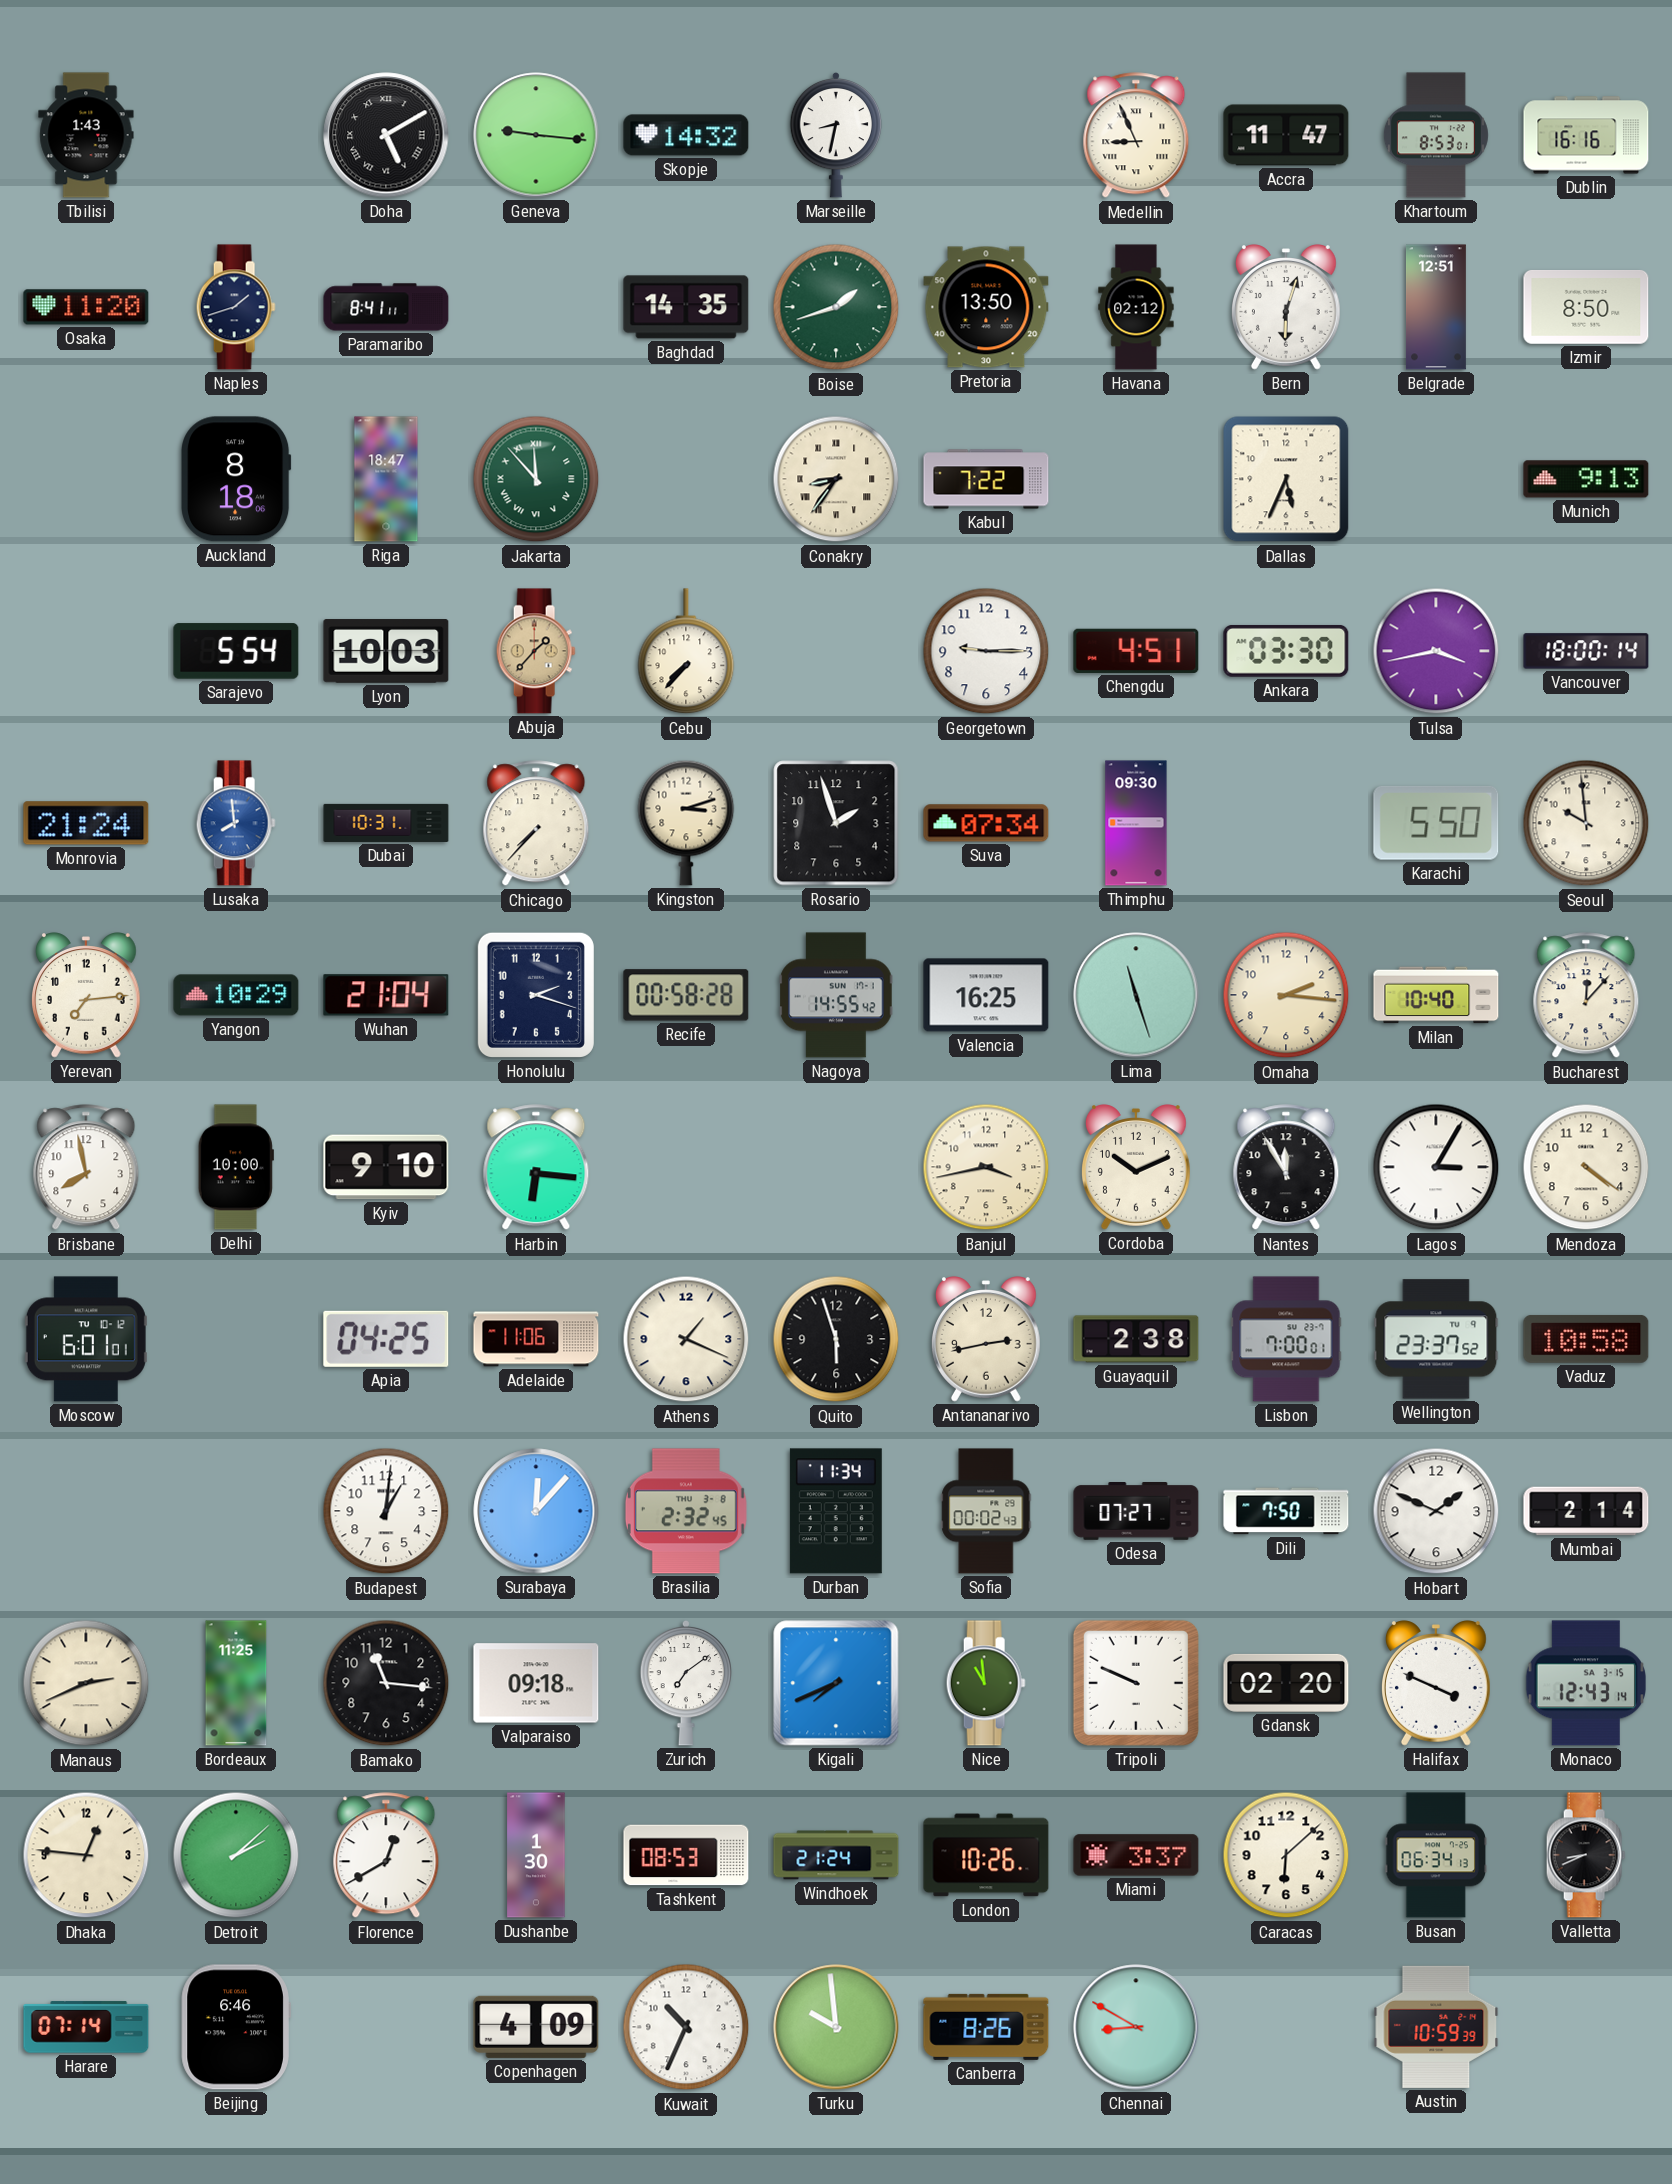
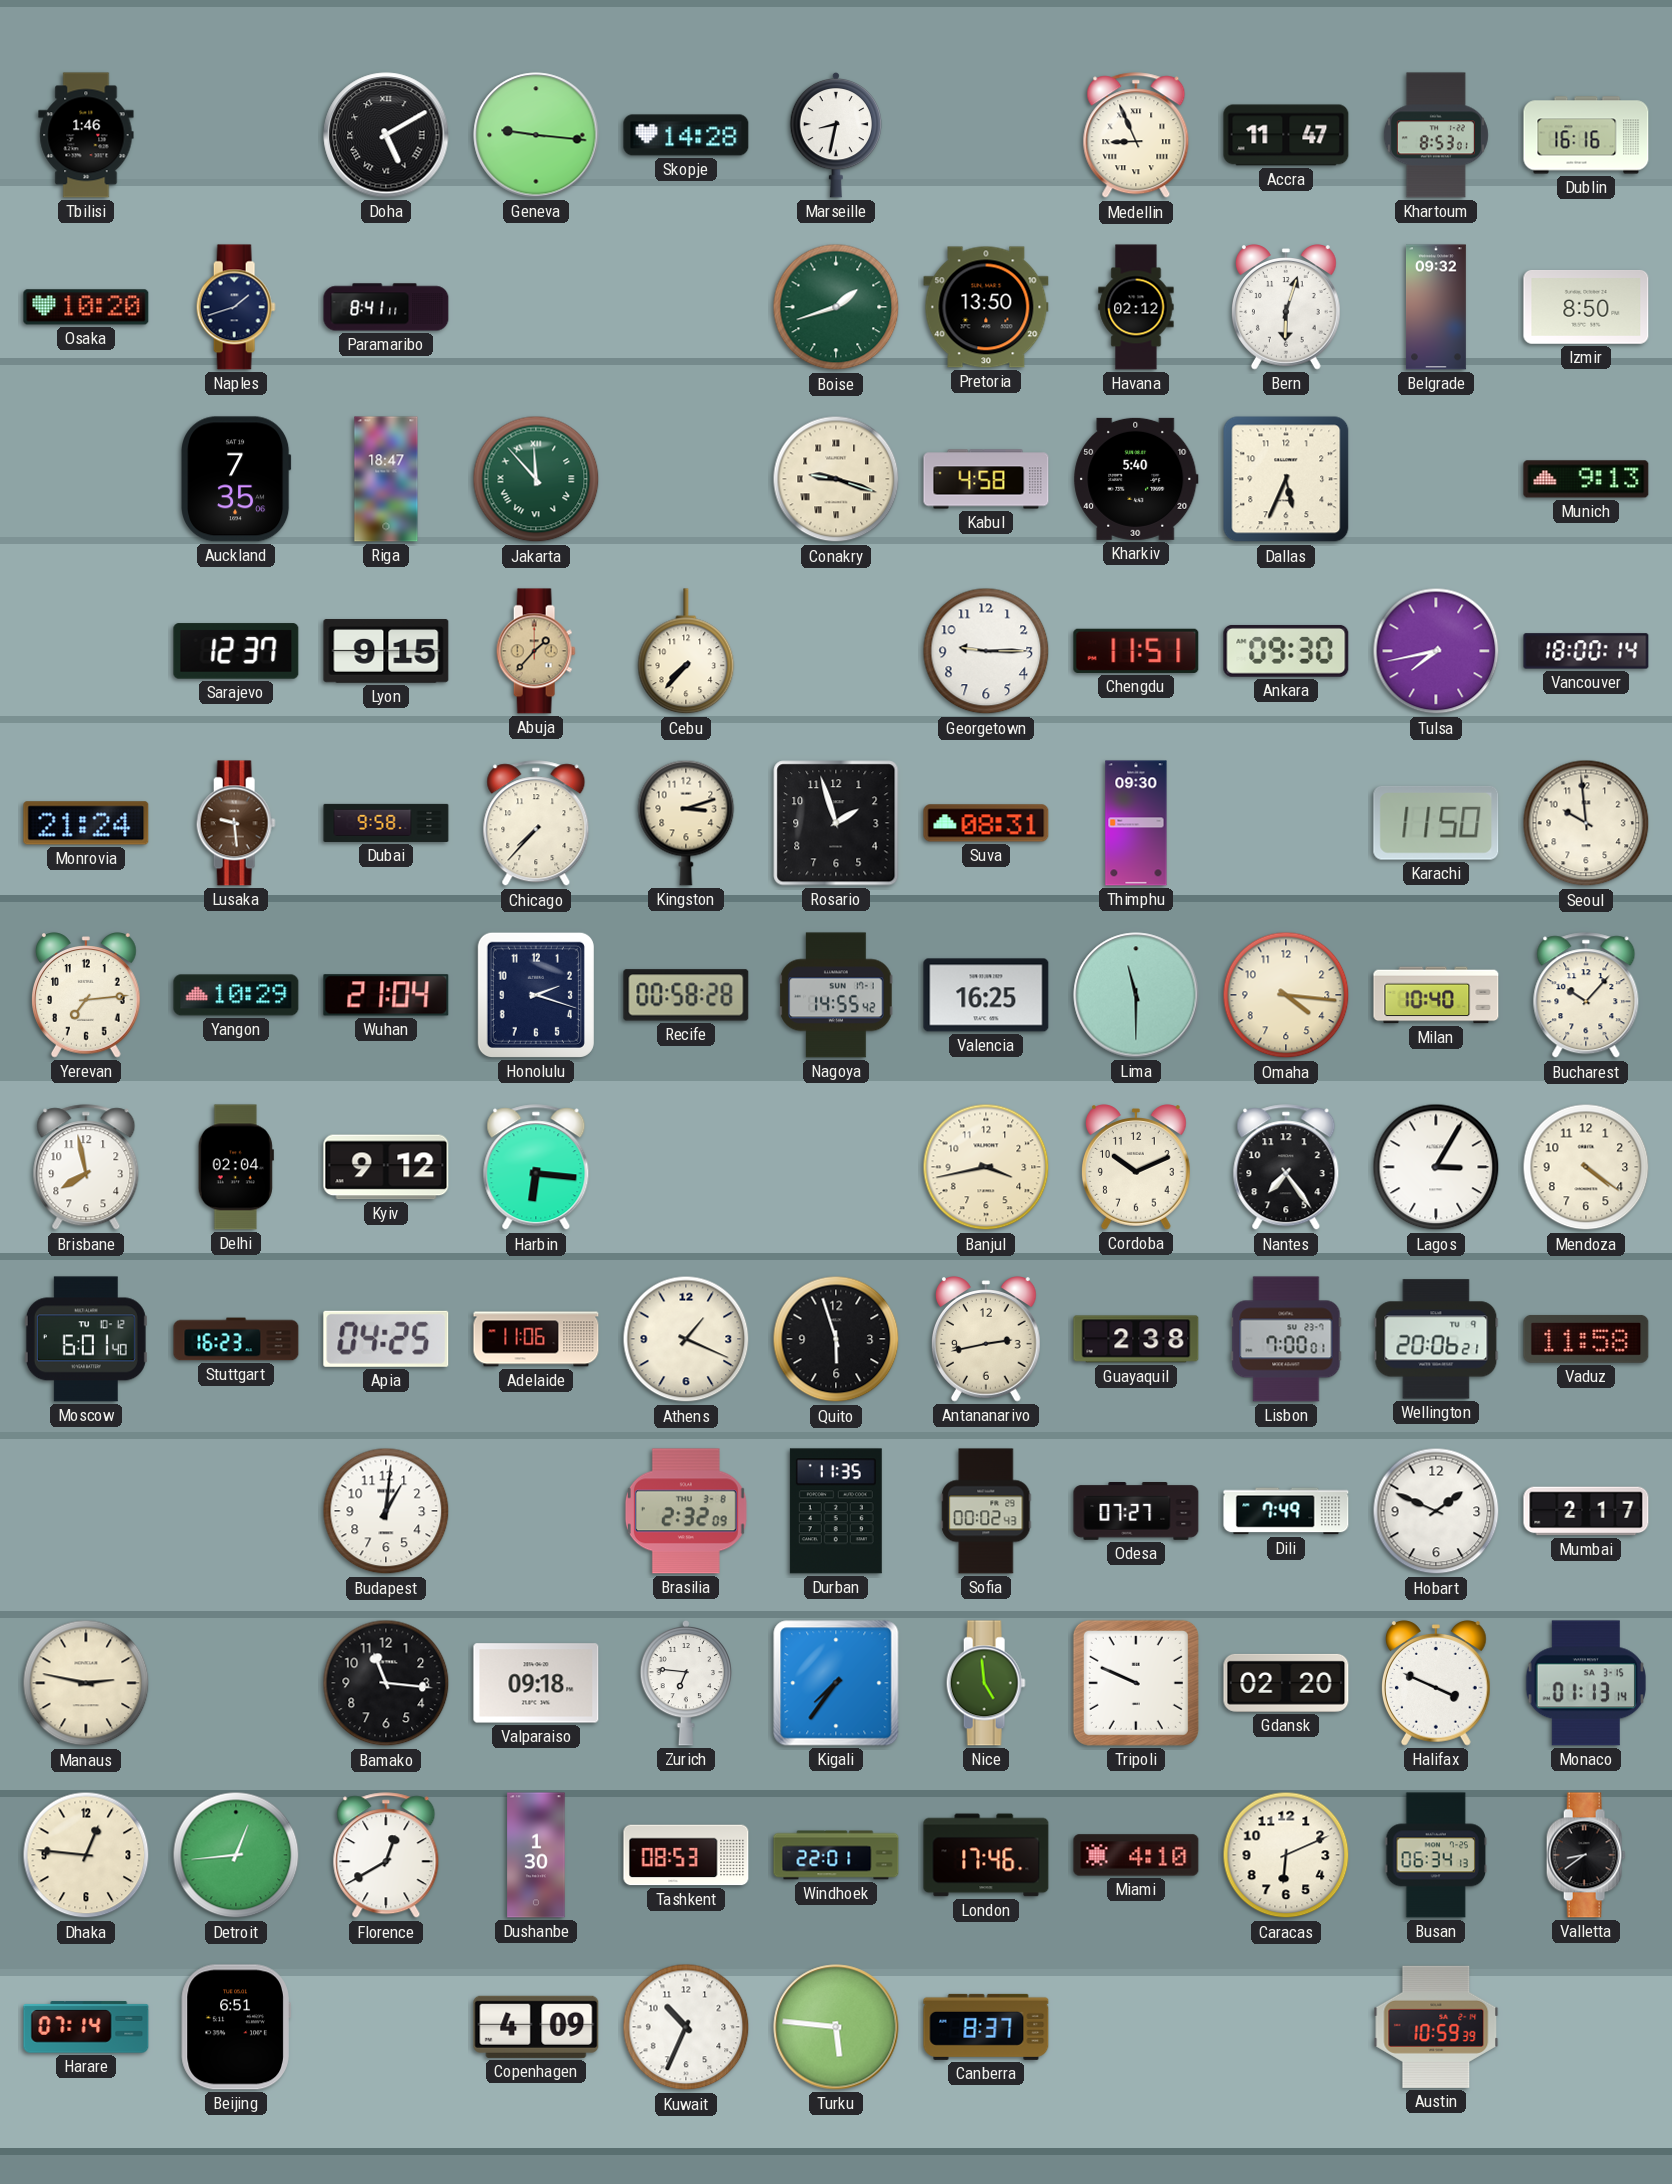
Tbilisi: 1:43 -> 1:46 (86, 135)
Skopje: 14:32 -> 14:28 (686, 135)
Osaka: 11:20 -> 10:20 (86, 307)
Baghdad: 14:35 -> none (686, 307)
Belgrade: 12:51 -> 09:32 (1436, 307)
Auckland: 8:18 -> 7:35 (236, 479)
Conakry: 8:36 -> 9:18 (836, 479)
Kabul: 7:22 -> 4:58 (986, 479)
Kharkiv: none -> 5:40 (1136, 479)
Sarajevo: 5:54 -> 12:37 (236, 651)
Lyon: 10:03 -> 9:15 (386, 651)
Chengdu: 4:51 -> 11:51 (1136, 651)
Ankara: 03:30 -> 09:30 (1286, 651)
Tulsa: 3:43 -> 7:43 (1436, 651)
Lusaka: 7:59 -> 9:29 (236, 823)
Lusaka dial: blue -> brown (236, 823)
Dubai: 10:31 -> 9:58 (386, 823)
Suva: 07:34 -> 08:31 (986, 823)
Karachi: 5:50 -> 11:50 (1436, 823)
Lima: 11:27 -> 11:30 (1136, 995)
Omaha: 2:16 -> 4:16 (1286, 995)
Bucharest: 12:07 -> 10:07 (1586, 996)
Delhi: 10:00 -> 02:04 (236, 1167)
Kyiv: 9:10 -> 9:12 (386, 1167)
Nantes: 11:55 -> 7:24 (1286, 1168)
Moscow: 6:01:01 -> 6:01:40 (86, 1339)
Stuttgart: none -> 16:23 (236, 1339)
Wellington: 23:37 -> 20:06 (1436, 1339)
Vaduz: 10:58 -> 11:58 (1586, 1339)
Surabaya: 12:07 -> none (536, 1511)
Brasilia: 2:32:45 -> 2:32:09 (686, 1511)
Durban: 11:34 -> 11:35 (836, 1511)
Dili: 7:50 -> 7:49 (1286, 1511)
Mumbai: 2:14 -> 2:17 (1586, 1511)
Manaus: 2:41 -> 2:47 (86, 1683)
Bordeaux: 11:25 -> none (236, 1683)
Zurich: 7:09 -> 6:46 (686, 1683)
Kigali: 7:41 -> 7:36 (836, 1683)
Nice: 10:59 -> 4:59 (986, 1683)
Monaco: 12:43 -> 01:13 (1586, 1683)
Detroit: 2:08 -> 12:44 (236, 1855)
Windhoek: 21:24 -> 22:01 (836, 1855)
London: 10:26 -> 17:46 (986, 1855)
Miami: 3:37 -> 4:10 (1136, 1855)
Caracas: 6:08 -> 6:11 (1286, 1855)
Valletta: 8:41 -> 8:39 (1586, 1855)
Beijing: 6:46 -> 6:51 (236, 2027)
Turku: 9:59 -> 5:46 (836, 2027)
Canberra: 8:26 -> 8:37 (986, 2027)
Chennai: 8:50 -> none (1136, 2027)
